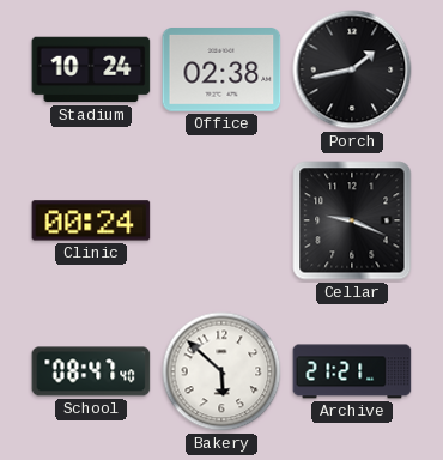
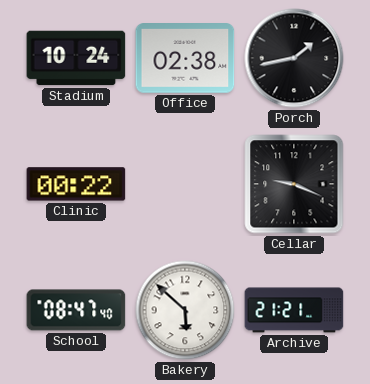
Clinic: 00:24 -> 00:22 (76, 184)
